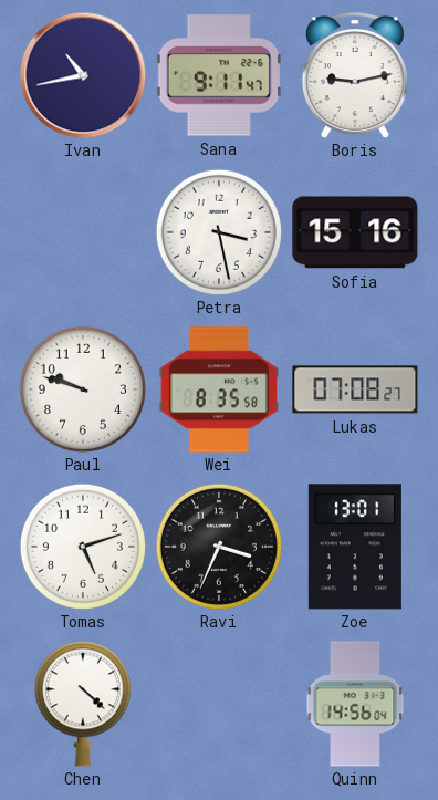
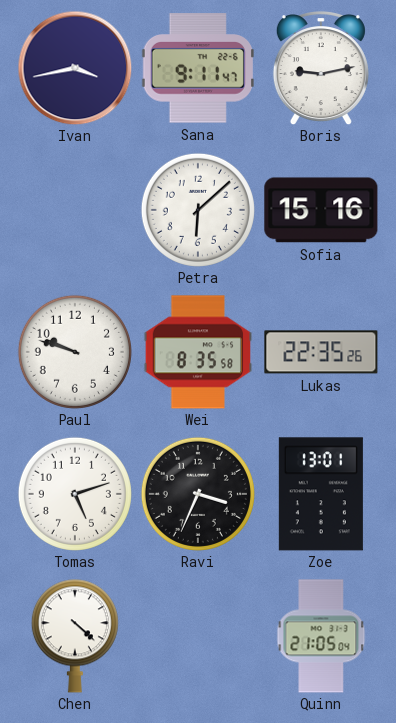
Ivan: 10:43 -> 3:43 (75, 68)
Petra: 3:28 -> 6:08 (198, 210)
Lukas: 07:08 -> 22:35 (321, 352)
Quinn: 14:56 -> 21:05 (321, 636)
